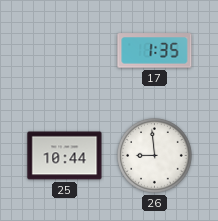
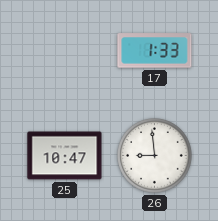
17: 1:35 -> 1:33 (155, 51)
25: 10:44 -> 10:47 (65, 156)
